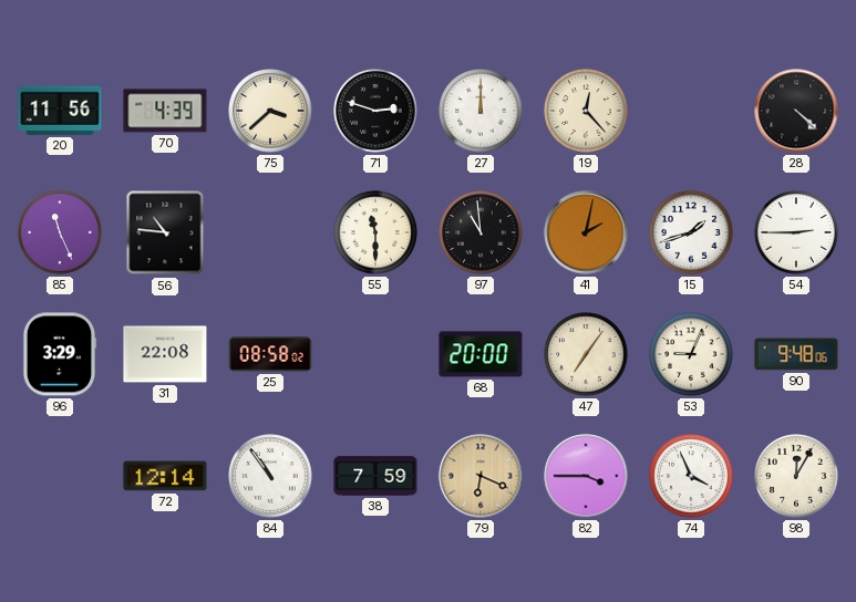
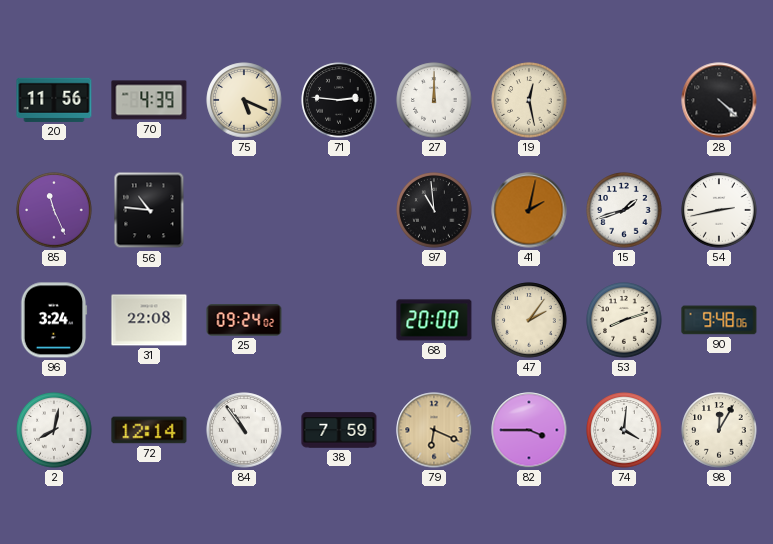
75: 3:38 -> 5:19 (244, 100)
71: 2:48 -> 2:46 (339, 100)
19: 12:23 -> 12:28 (529, 100)
55: 11:30 -> none (375, 232)
54: 2:45 -> 2:43 (719, 210)
96: 3:29 -> 3:24 (54, 320)
25: 08:58 -> 09:24 (244, 320)
47: 7:06 -> 2:06 (529, 320)
53: 9:04 -> 8:12 (624, 320)
2: none -> 8:02 (54, 430)
74: 3:56 -> 4:01 (624, 430)
